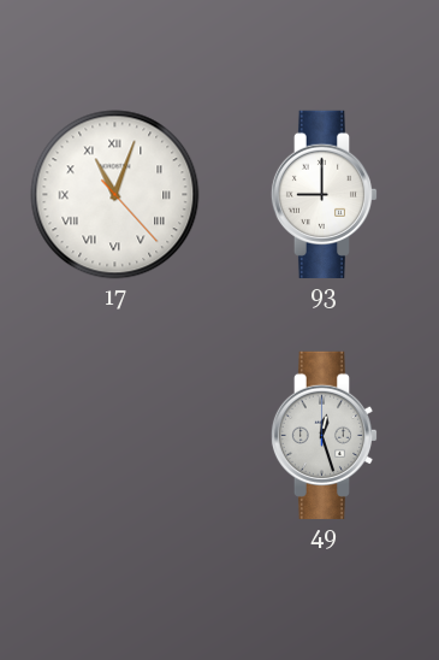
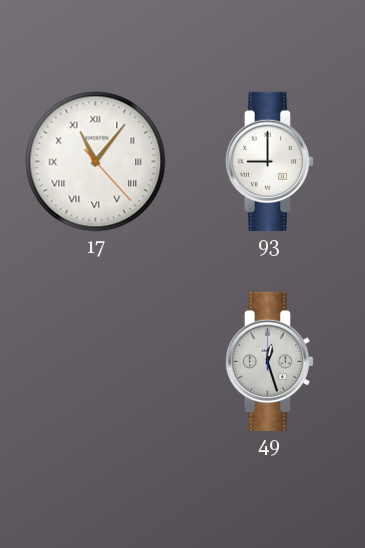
17: 11:03 -> 11:06 (96, 162)
